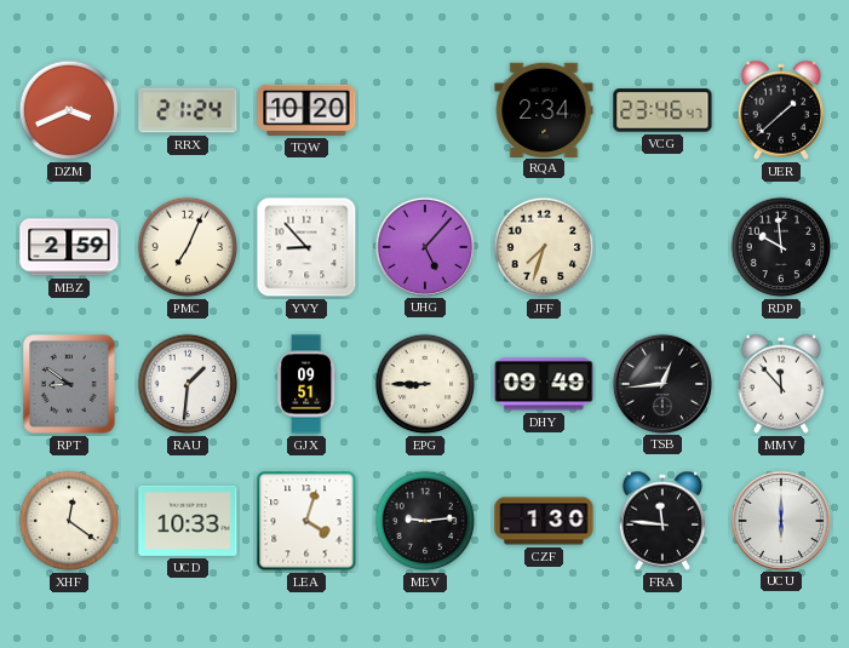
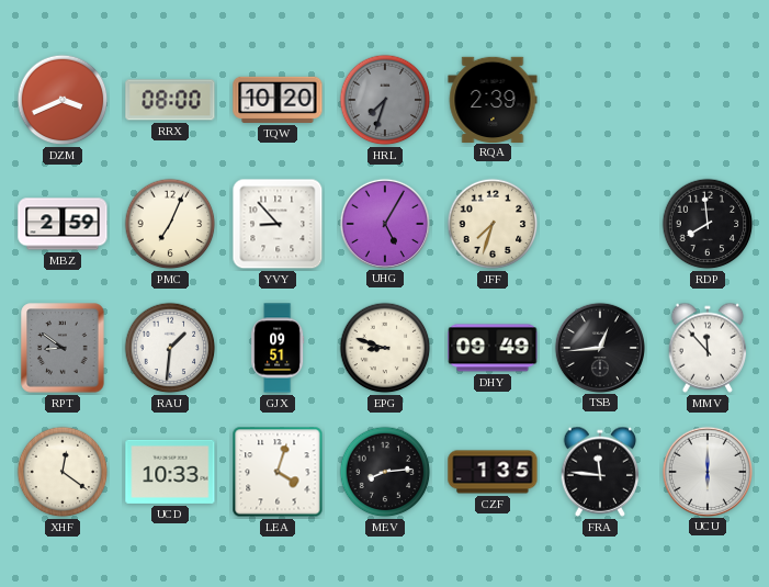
RRX: 21:24 -> 08:00 (170, 100)
HRL: none -> 7:33 (385, 100)
RQA: 2:34 -> 2:39 (493, 99)
VCG: 23:46 -> none (662, 110)
UER: 1:38 -> none (781, 110)
UHG: 5:07 -> 5:05 (384, 223)
RDP: 9:59 -> 7:59 (708, 224)
EPG: 8:45 -> 8:48 (385, 348)
MEV: 9:14 -> 8:14 (385, 472)
CZF: 1:30 -> 1:35 (493, 472)
